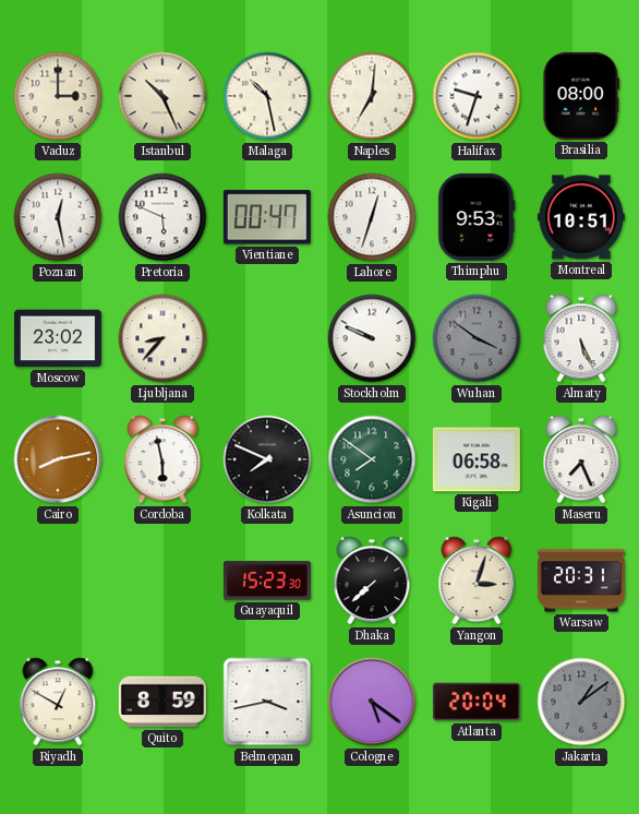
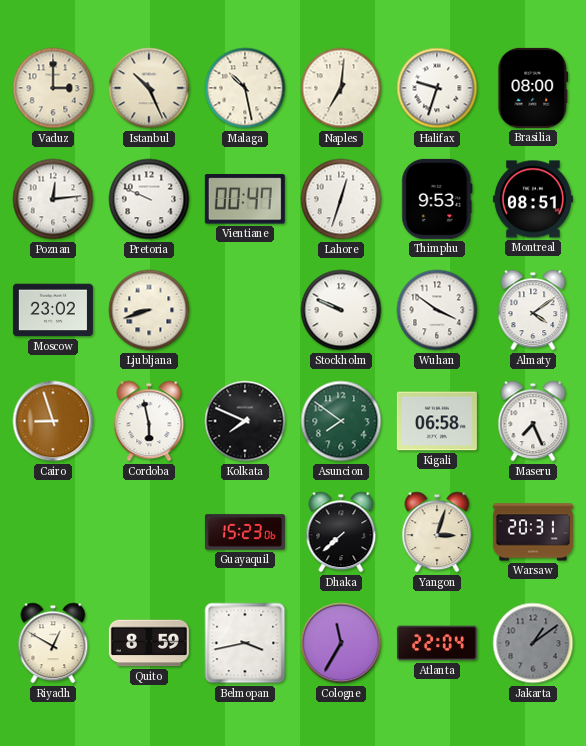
Poznan: 12:28 -> 12:14 (53, 199)
Pretoria: 5:49 -> 9:49 (149, 199)
Montreal: 10:51 -> 08:51 (533, 199)
Ljubljana: 8:37 -> 8:42 (149, 310)
Wuhan dial: grey -> white (437, 310)
Almaty: 5:26 -> 4:09 (533, 310)
Cairo: 8:13 -> 8:57 (53, 421)
Guayaquil: 15:23:30 -> 15:23:06 (245, 532)
Cologne: 5:21 -> 11:35 (341, 643)
Atlanta: 20:04 -> 22:04 (437, 643)
